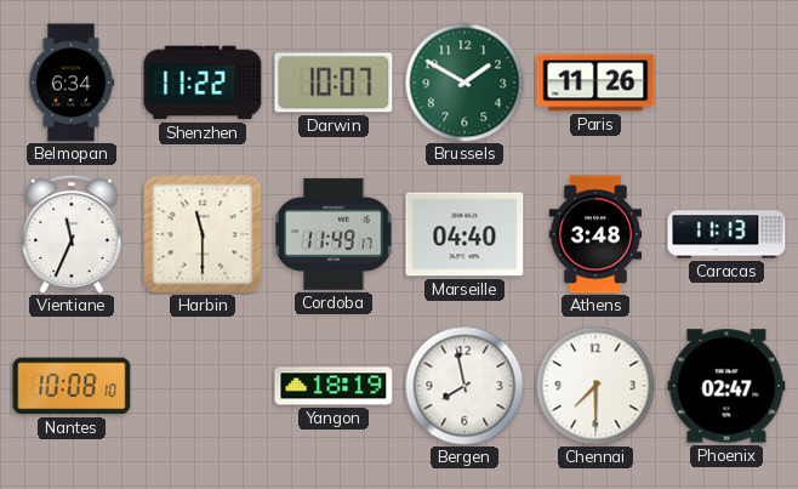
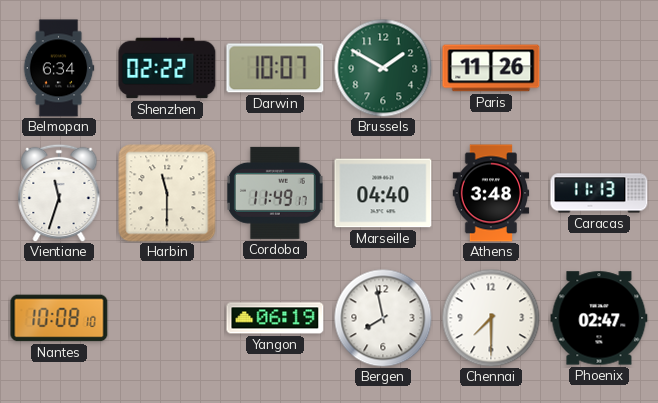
Shenzhen: 11:22 -> 02:22 (167, 68)
Vientiane: 11:34 -> 11:33 (59, 193)
Yangon: 18:19 -> 06:19 (275, 318)
